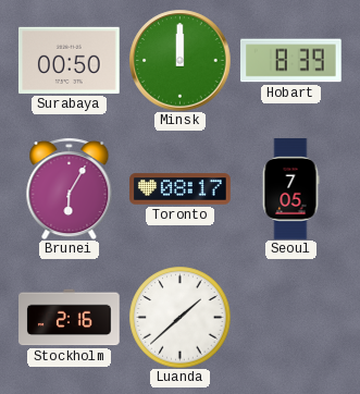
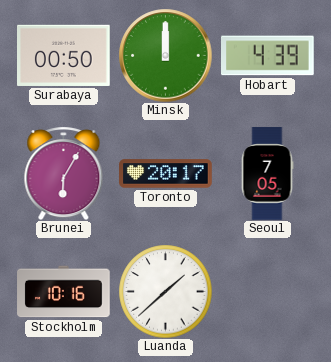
Hobart: 8:39 -> 4:39 (268, 56)
Toronto: 08:17 -> 20:17 (166, 174)
Stockholm: 2:16 -> 10:16 (64, 292)
